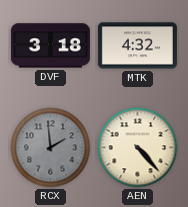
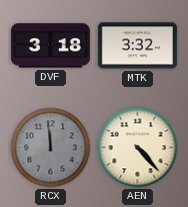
MTK: 4:32 -> 3:32 (137, 46)
RCX: 1:59 -> 11:59 (51, 148)
